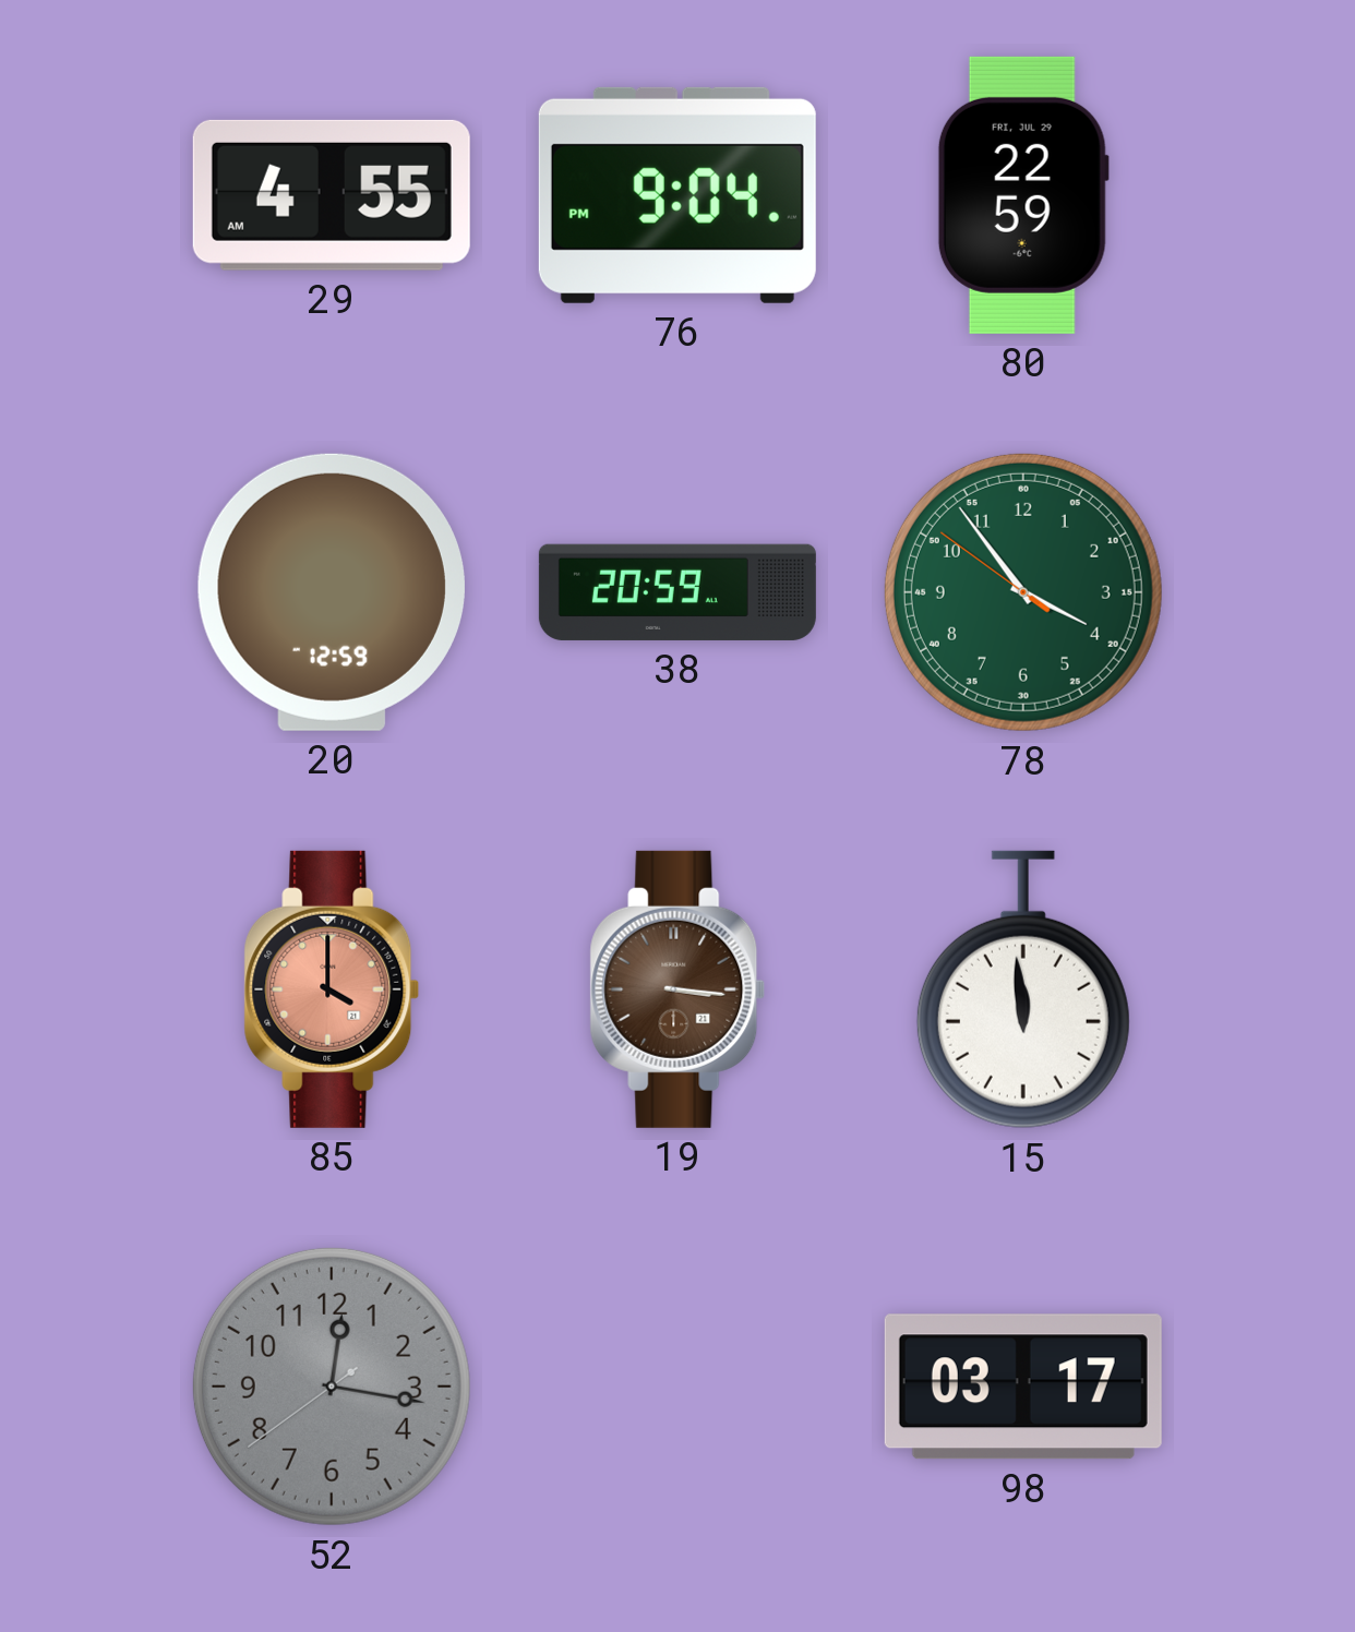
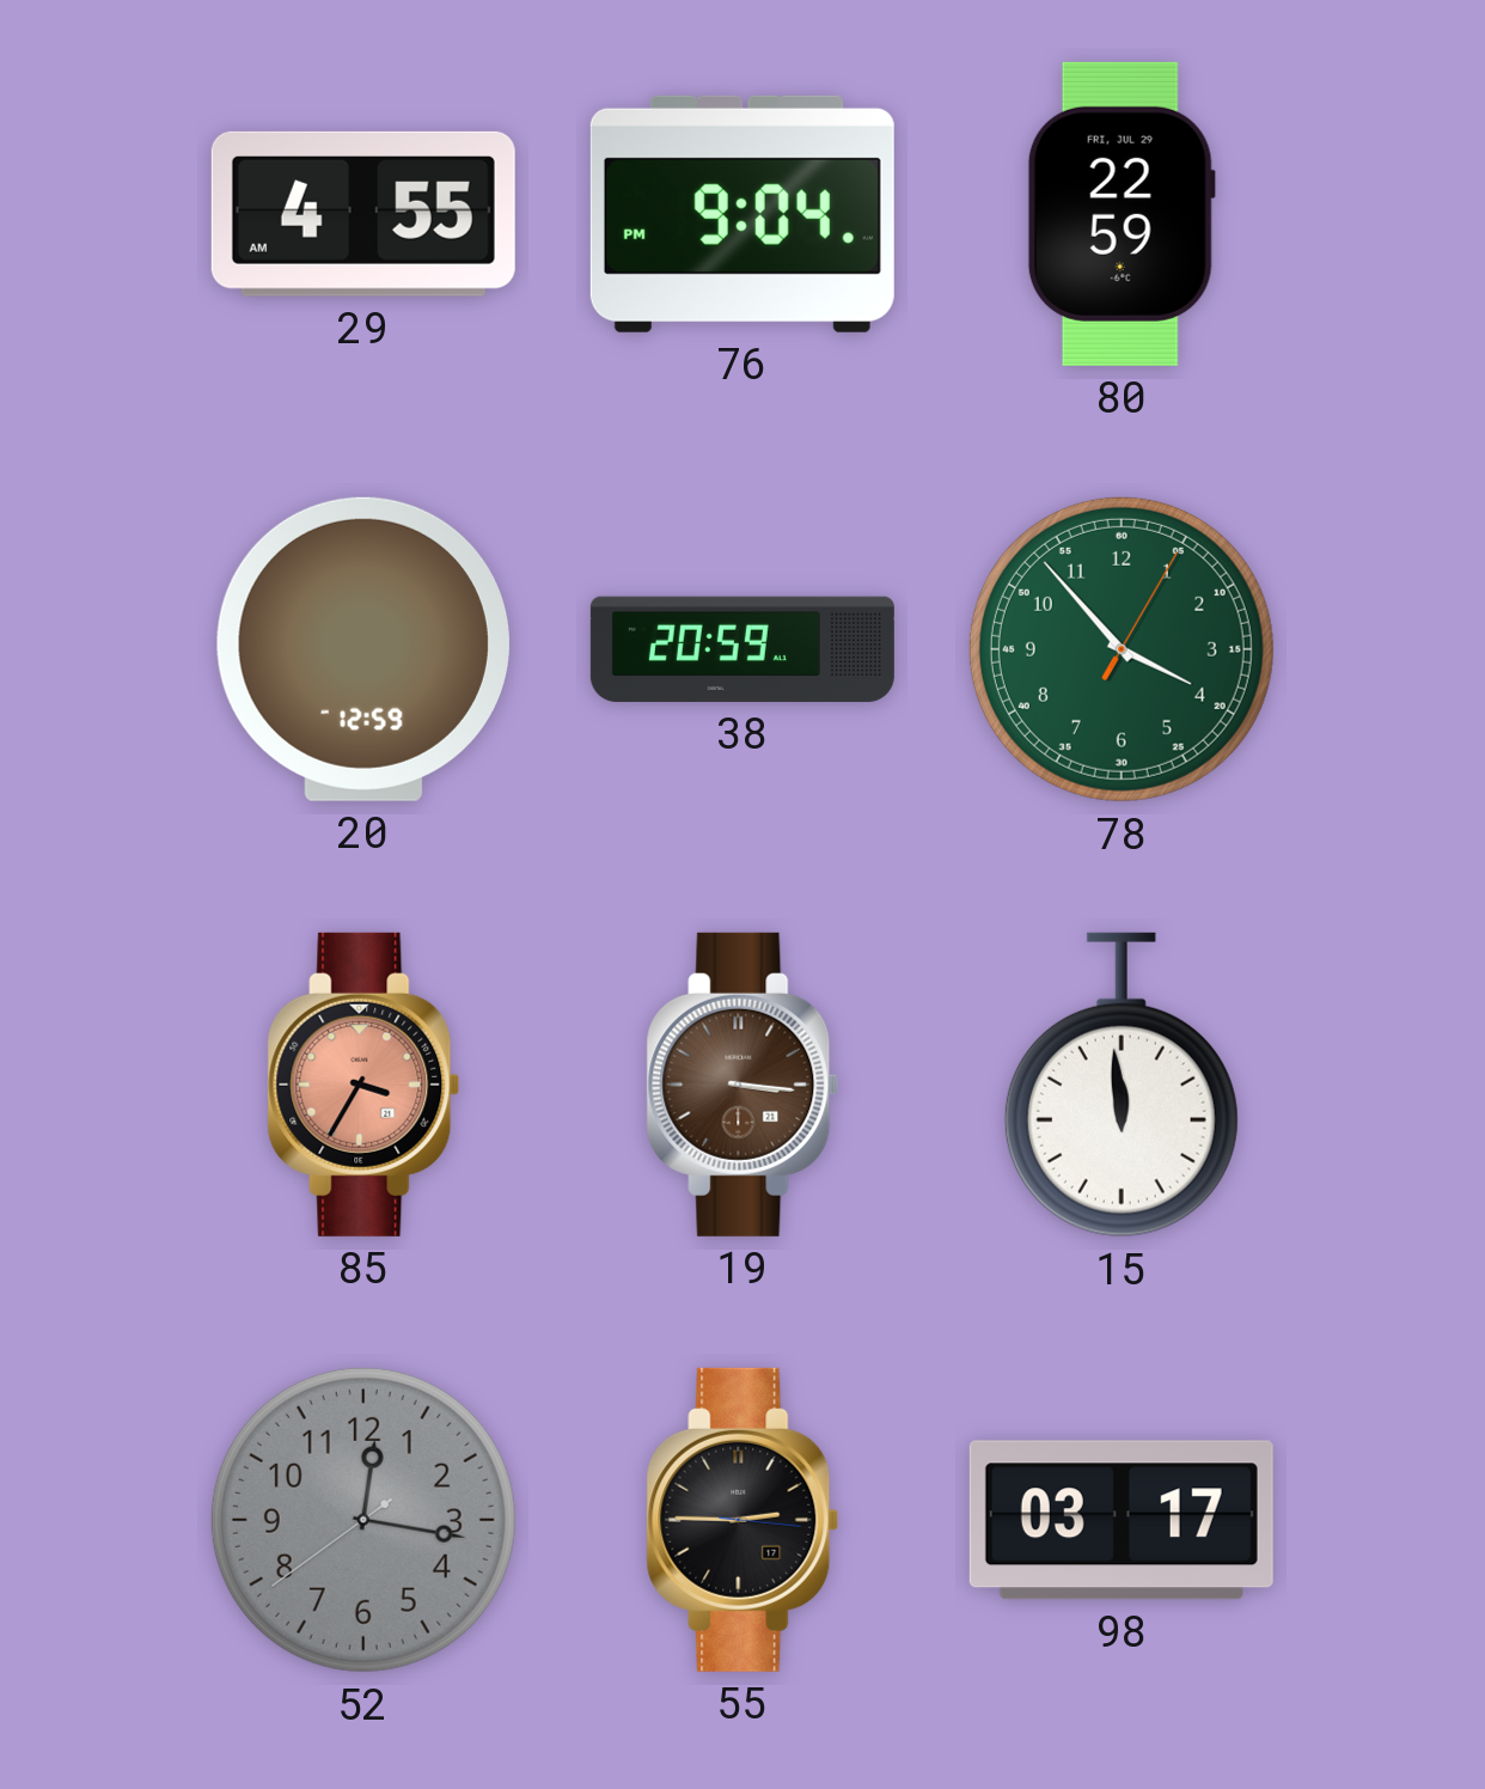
78: 3:53:51 -> 3:53:05 (1122, 649)
85: 4:00 -> 3:35 (363, 1085)
55: none -> 2:45 (742, 1520)
